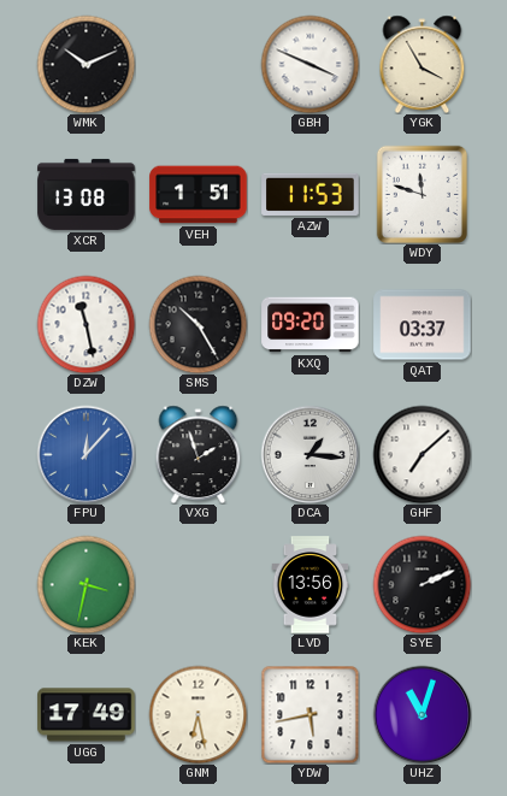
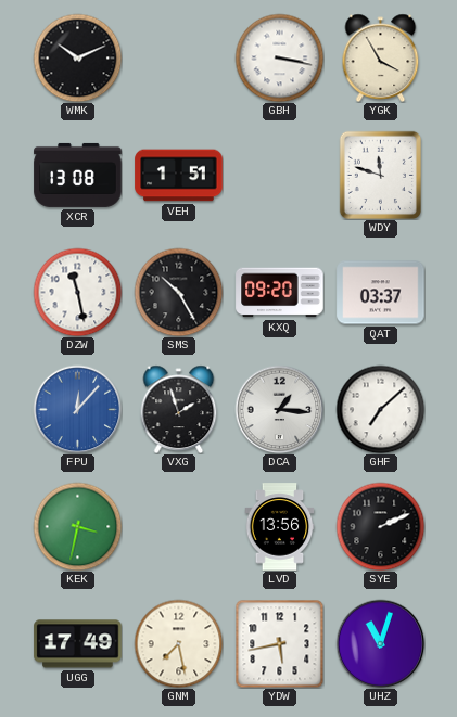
GBH: 3:49 -> 3:17 (279, 57)
AZW: 11:53 -> none (311, 194)
GNM: 6:28 -> 7:28 (178, 643)
